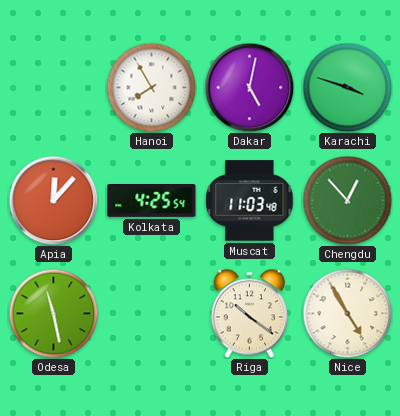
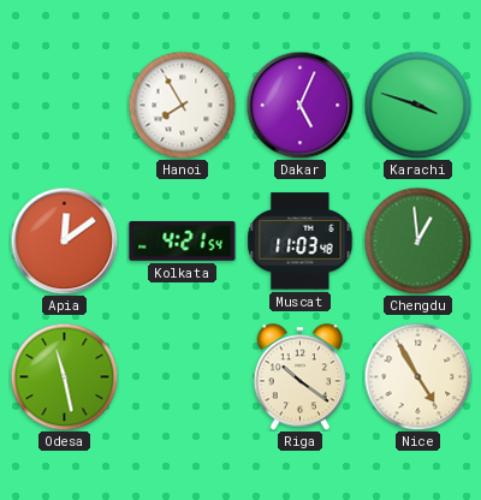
Dakar: 5:02 -> 5:04 (299, 105)
Apia: 12:07 -> 12:09 (64, 240)
Kolkata: 4:25 -> 4:21 (183, 242)
Chengdu: 12:53 -> 12:59 (417, 240)
